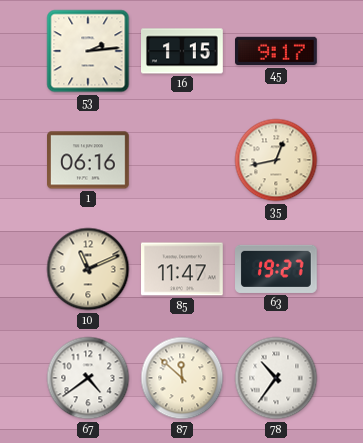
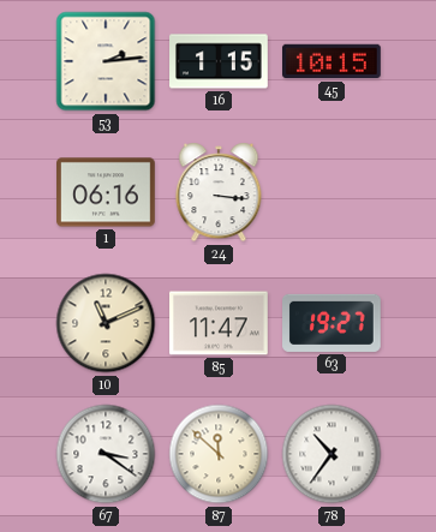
45: 9:17 -> 10:15 (333, 61)
24: none -> 3:16 (219, 192)
35: 12:43 -> none (276, 160)
67: 4:39 -> 3:21 (106, 454)
